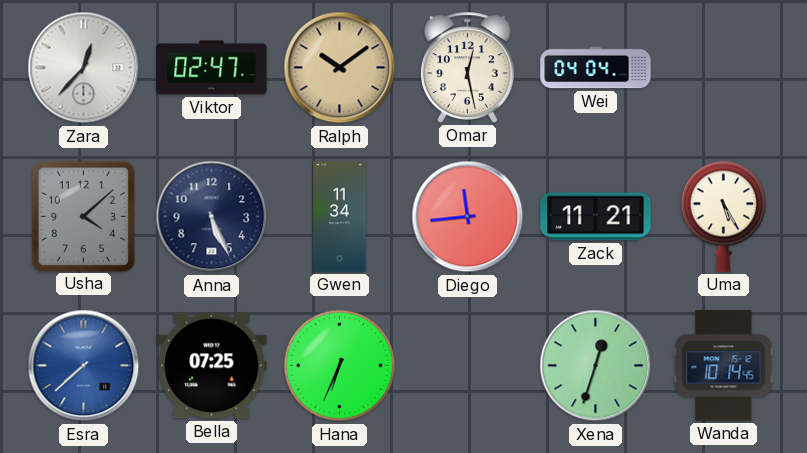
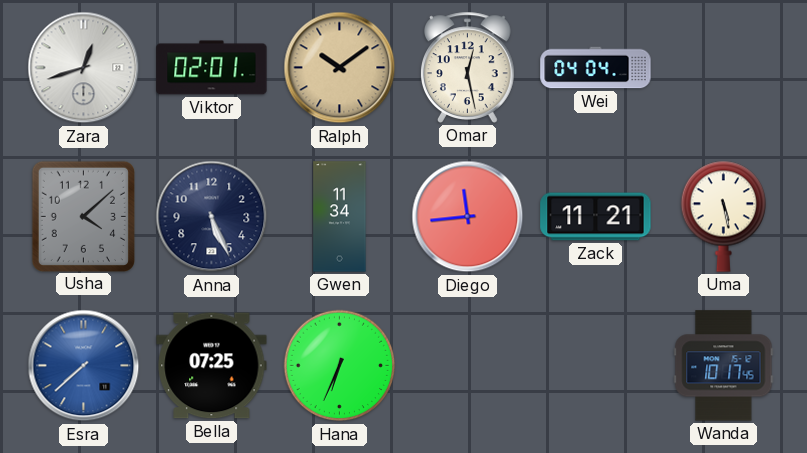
Zara: 12:37 -> 12:42 (84, 68)
Viktor: 02:47 -> 02:01 (212, 68)
Uma: 5:25 -> 5:28 (723, 216)
Xena: 12:33 -> none (596, 366)
Wanda: 10:14 -> 10:17 (724, 366)
